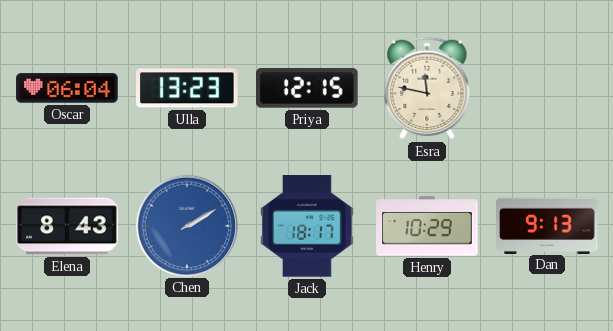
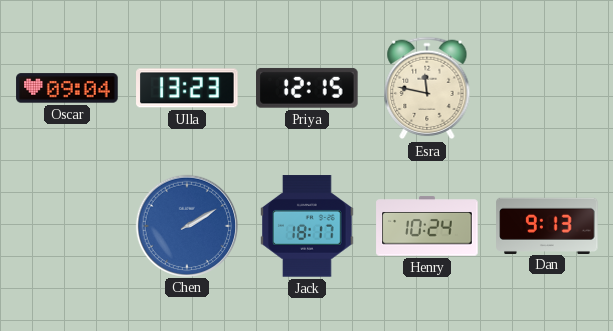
Oscar: 06:04 -> 09:04 (67, 88)
Elena: 8:43 -> none (67, 226)
Henry: 10:29 -> 10:24 (427, 226)
